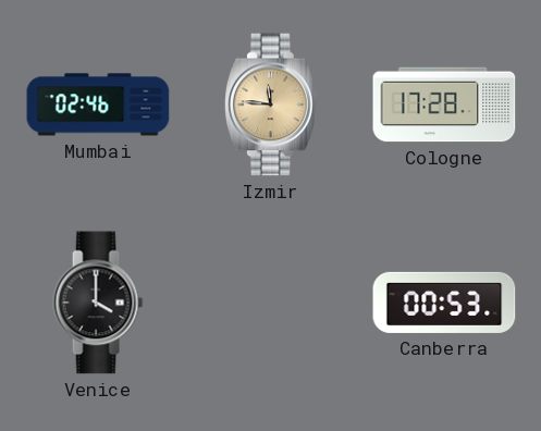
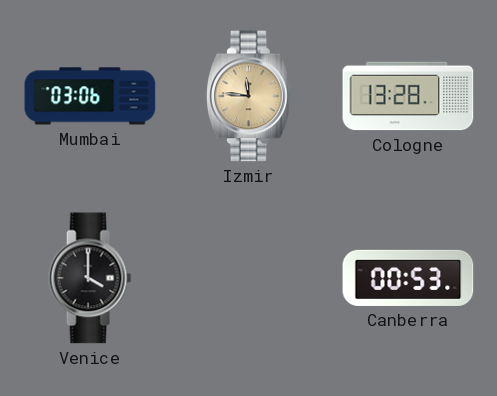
Mumbai: 02:46 -> 03:06 (90, 96)
Cologne: 17:28 -> 13:28 (408, 96)
